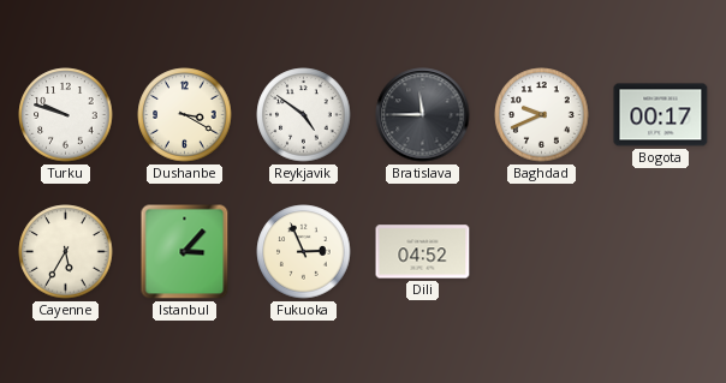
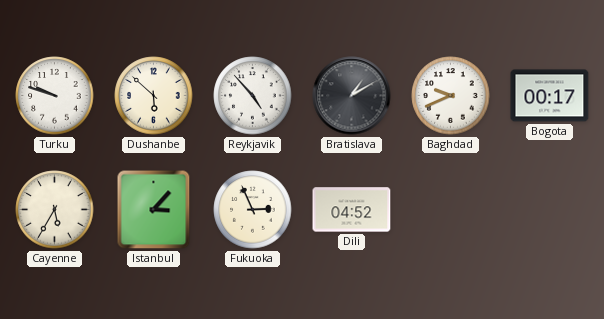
Dushanbe: 3:20 -> 5:52 (154, 96)
Reykjavik: 4:51 -> 4:53 (253, 96)
Bratislava: 11:45 -> 1:10 (352, 96)
